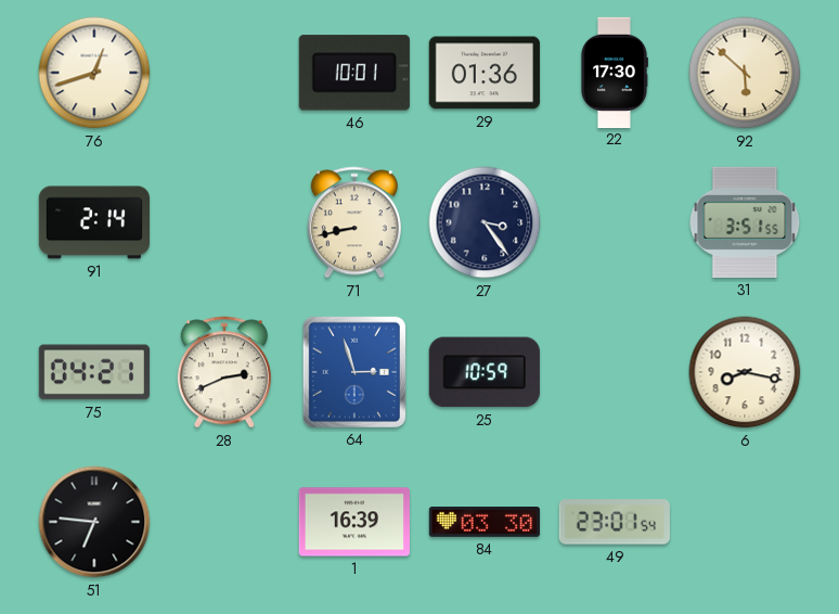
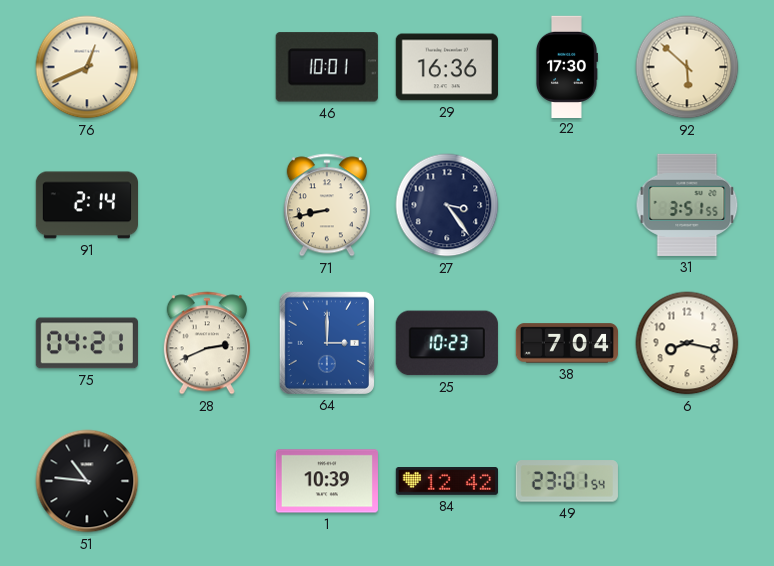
76: 12:42 -> 12:41 (87, 67)
29: 01:36 -> 16:36 (447, 67)
64: 2:57 -> 3:00 (327, 343)
25: 10:59 -> 10:23 (447, 343)
38: none -> 7:04 (566, 343)
51: 6:46 -> 10:46 (87, 481)
1: 16:39 -> 10:39 (327, 481)
84: 03:30 -> 12:42 (446, 482)
